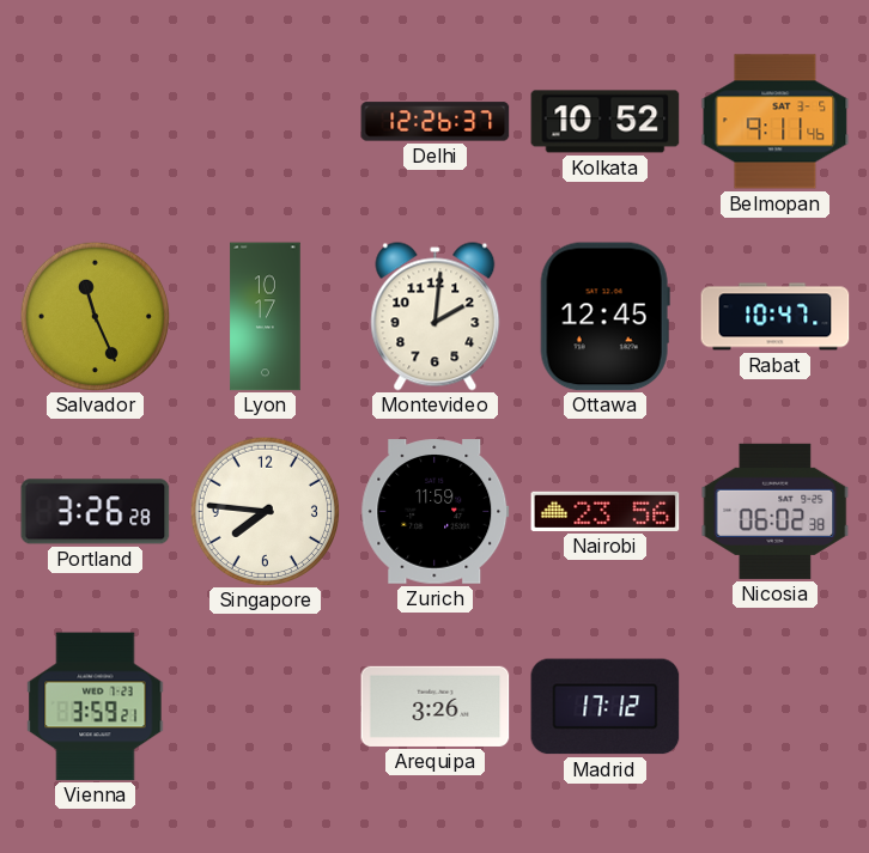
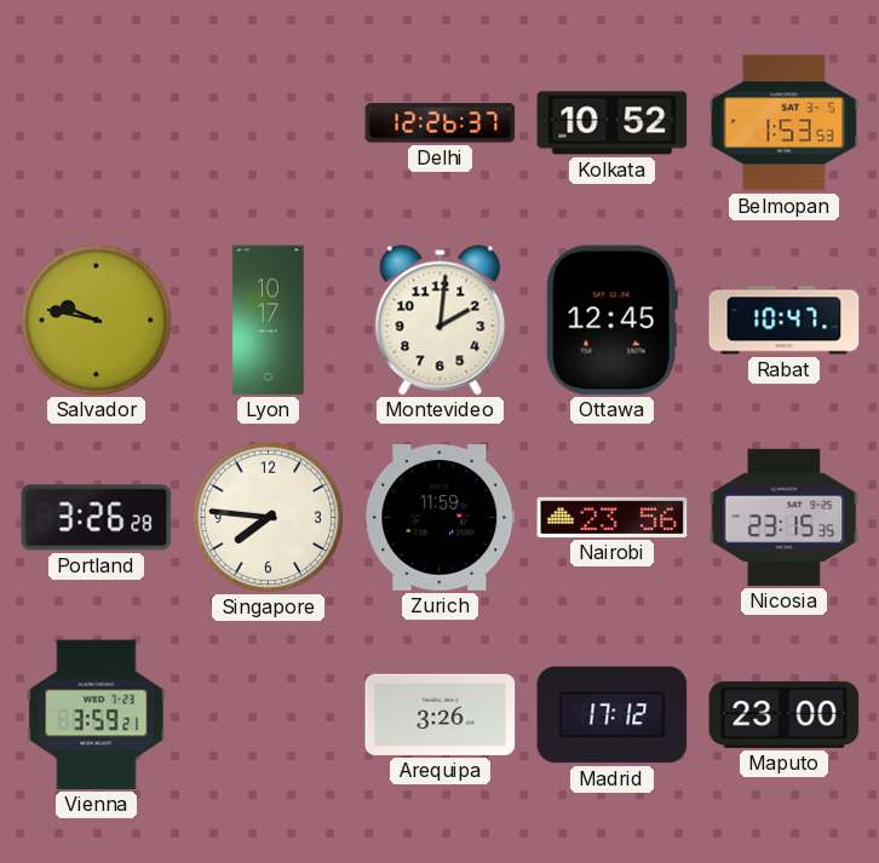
Belmopan: 9:11 -> 1:53 (785, 123)
Salvador: 11:26 -> 9:47 (96, 320)
Nicosia: 06:02 -> 23:15 (785, 517)
Maputo: none -> 23:00 (785, 714)
